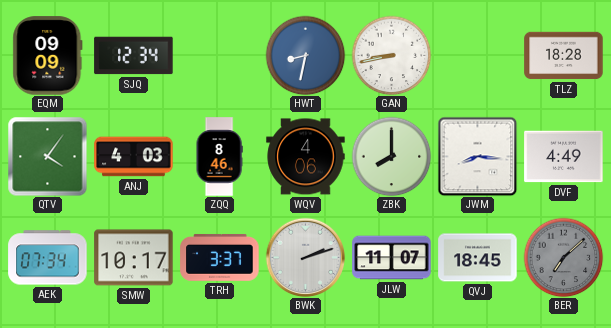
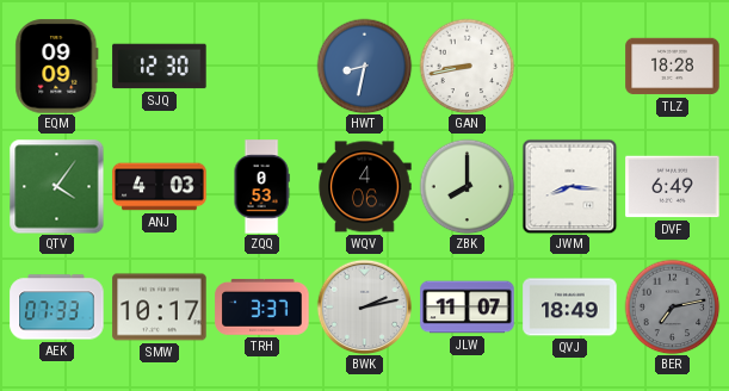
SJQ: 12:34 -> 12:30 (160, 67)
ZQQ: 8:46 -> 0:53 (261, 187)
DVF: 4:49 -> 6:49 (673, 187)
AEK: 07:34 -> 07:33 (57, 308)
BWK: 2:12 -> 2:13 (364, 306)
QVJ: 18:45 -> 18:49 (570, 308)
BER: 7:08 -> 7:13 (672, 306)
